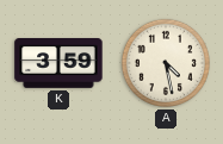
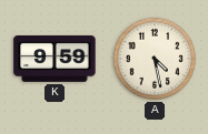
K: 3:59 -> 9:59 (55, 60)
